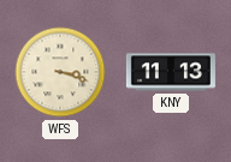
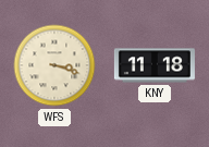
KNY: 11:13 -> 11:18 (155, 65)
